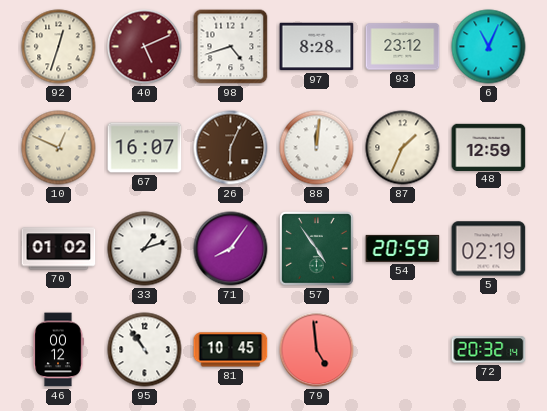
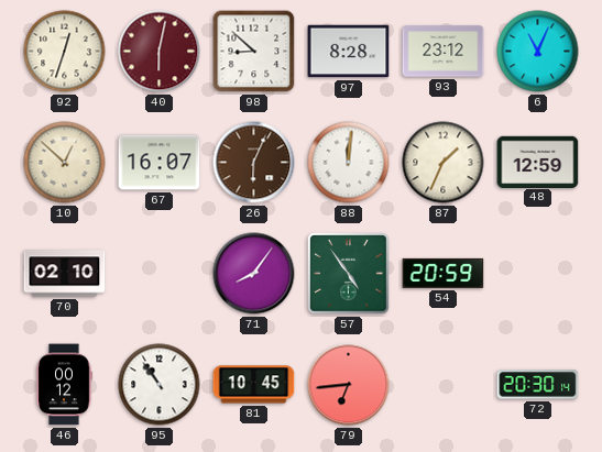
40: 5:11 -> 6:02 (160, 52)
98: 4:42 -> 8:52 (254, 52)
10: 12:49 -> 12:52 (65, 163)
70: 01:02 -> 02:10 (65, 274)
33: 1:12 -> none (145, 249)
5: 02:19 -> none (489, 249)
79: 4:59 -> 6:44 (349, 385)
72: 20:32 -> 20:30 (538, 385)
